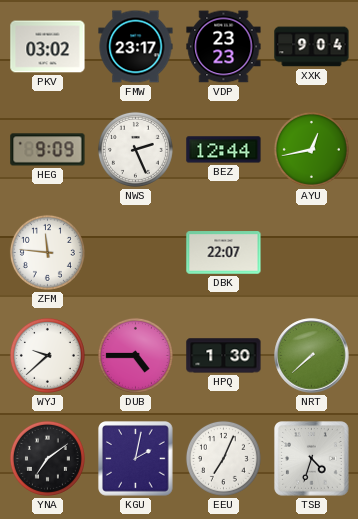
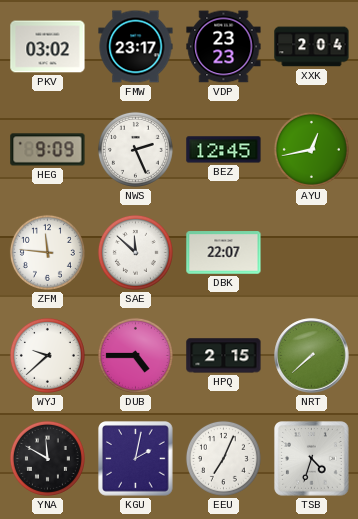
XXK: 9:04 -> 2:04 (312, 47)
BEZ: 12:44 -> 12:45 (224, 150)
SAE: none -> 11:52 (135, 252)
HPQ: 1:30 -> 2:15 (224, 356)
YNA: 7:09 -> 11:50 (47, 458)
